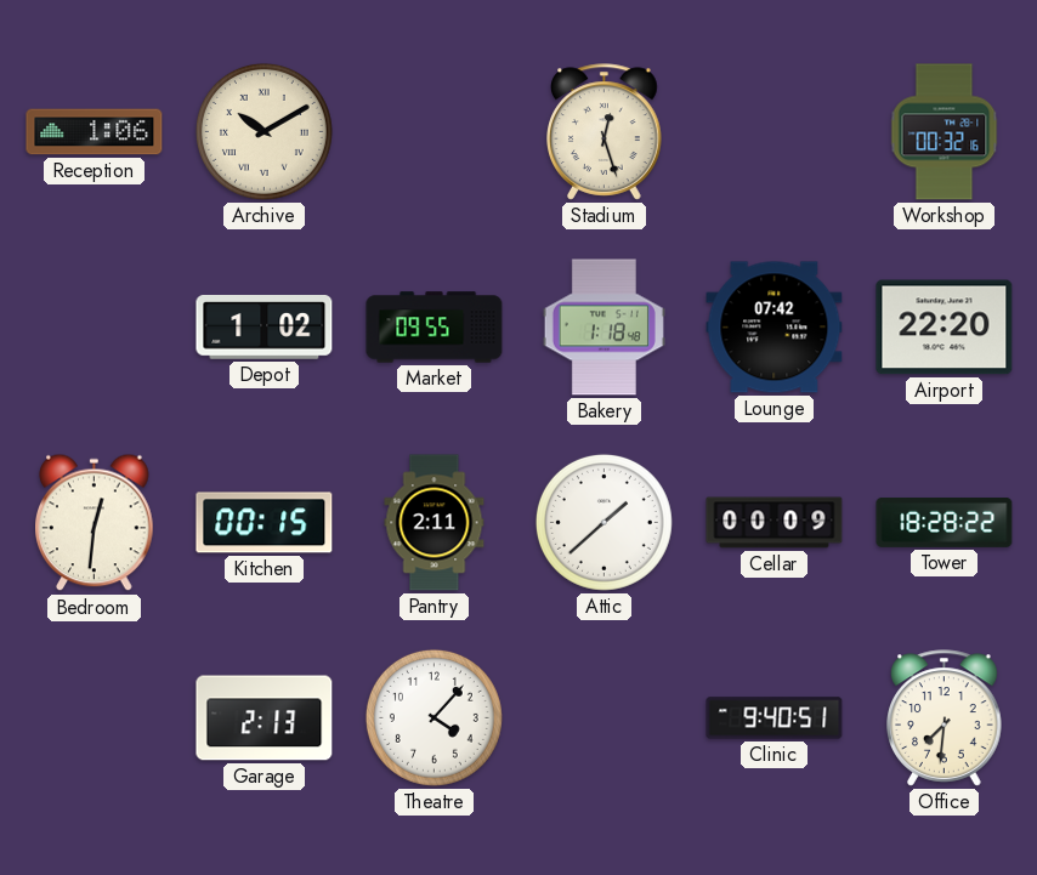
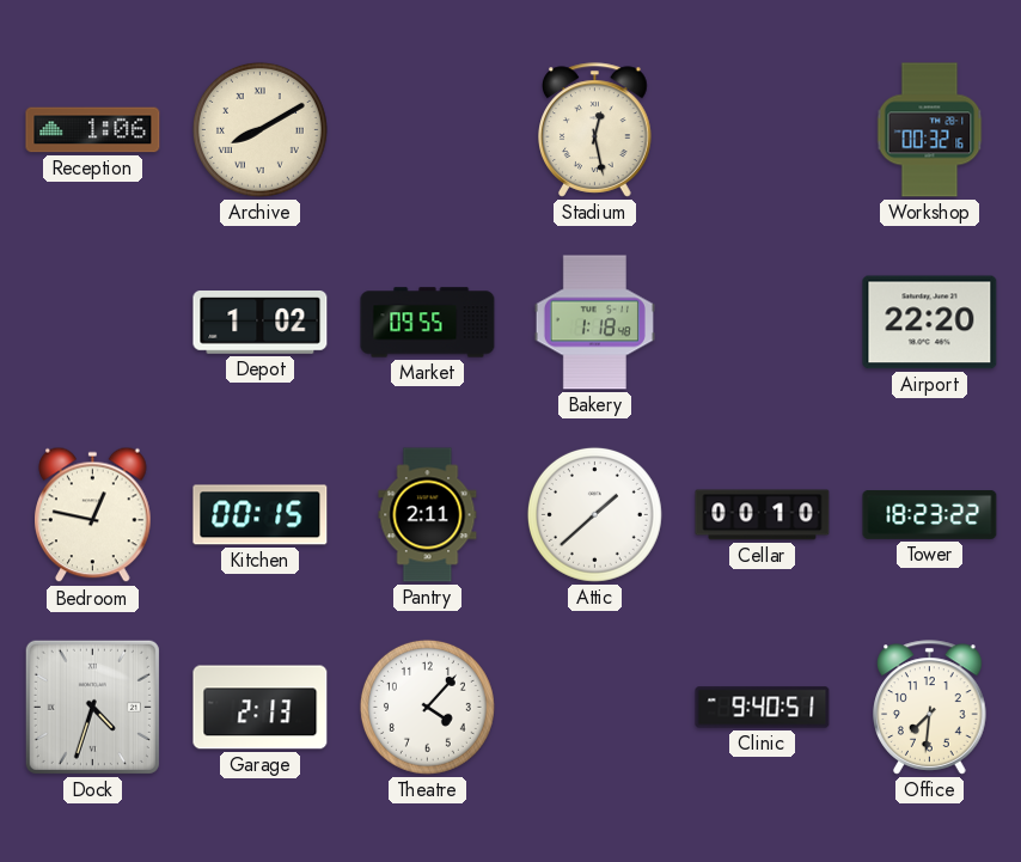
Archive: 10:10 -> 8:10 (259, 129)
Stadium: 12:27 -> 12:28 (595, 130)
Lounge: 07:42 -> none (775, 328)
Bedroom: 12:31 -> 12:47 (93, 515)
Cellar: 00:09 -> 00:10 (763, 515)
Tower: 18:28 -> 18:23 (930, 515)
Dock: none -> 4:33 (92, 707)
